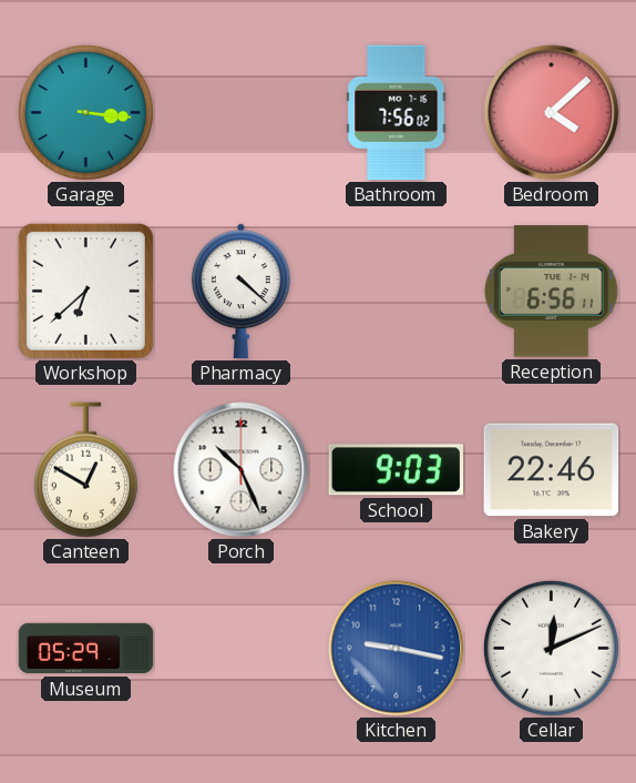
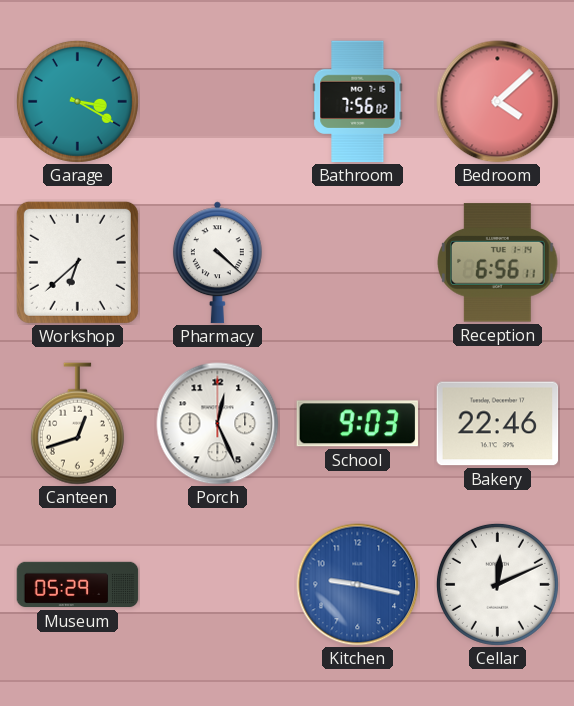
Garage: 3:16 -> 3:20 (77, 101)
Canteen: 12:50 -> 12:42 (77, 424)
Porch: 10:26 -> 12:26 (218, 424)
